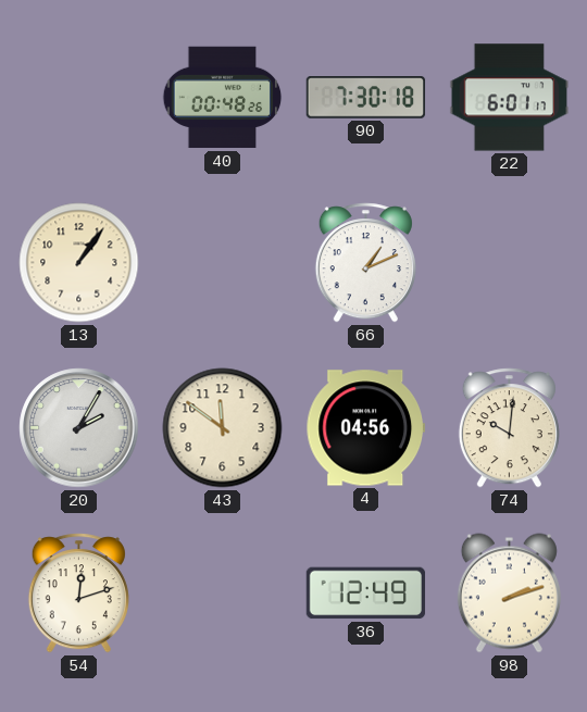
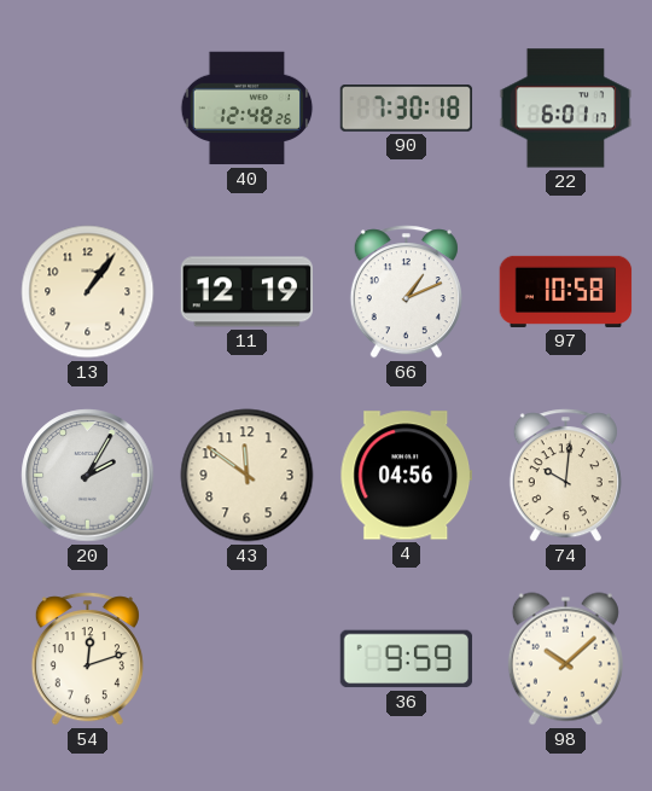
40: 00:48 -> 12:48 (248, 109)
11: none -> 12:19 (246, 292)
97: none -> 10:58 (566, 291)
36: 12:49 -> 9:59 (407, 659)
98: 2:12 -> 10:08 (565, 659)
